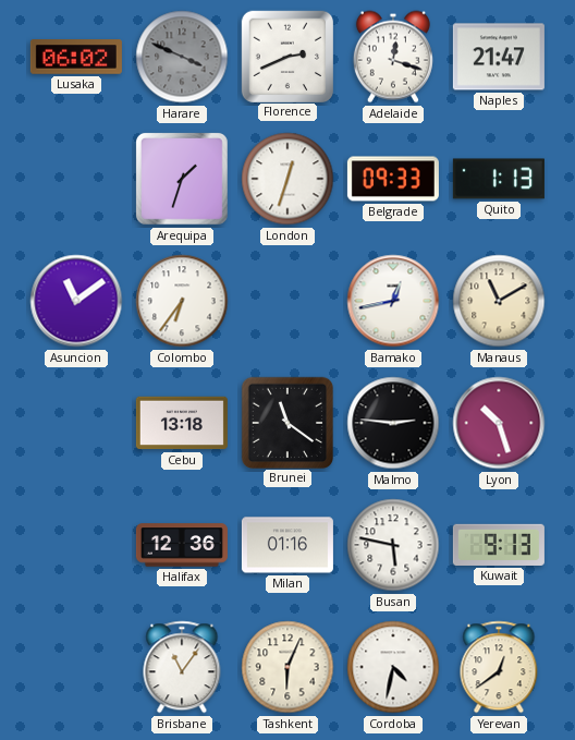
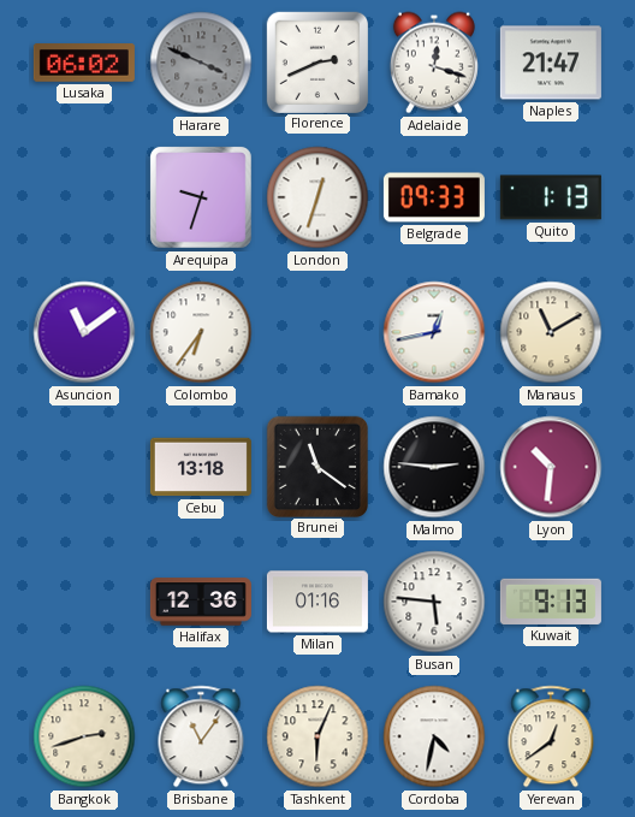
Arequipa: 1:33 -> 9:33 (201, 197)
Lyon: 10:27 -> 10:31 (551, 467)
Busan: 5:47 -> 5:46 (434, 602)
Bangkok: none -> 2:42 (84, 736)
